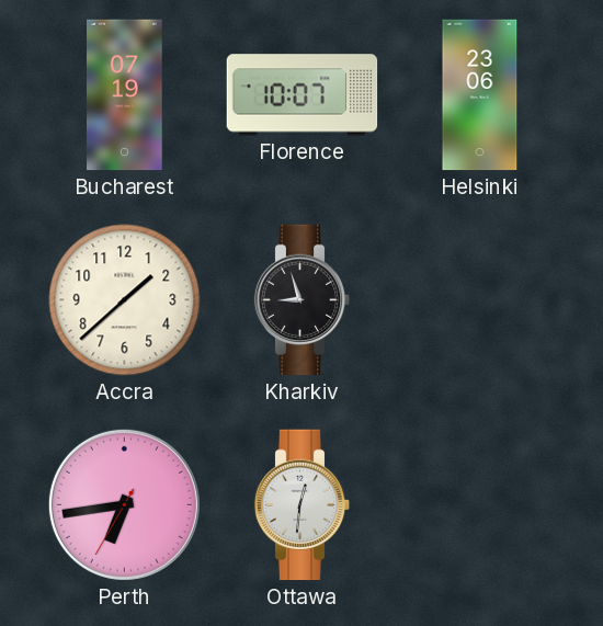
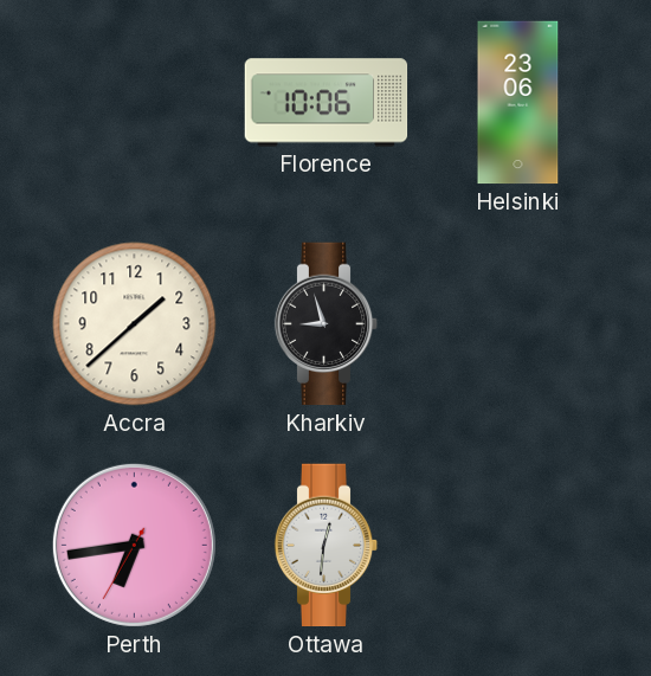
Bucharest: 07:19 -> none (125, 95)
Florence: 10:07 -> 10:06 (327, 103)
